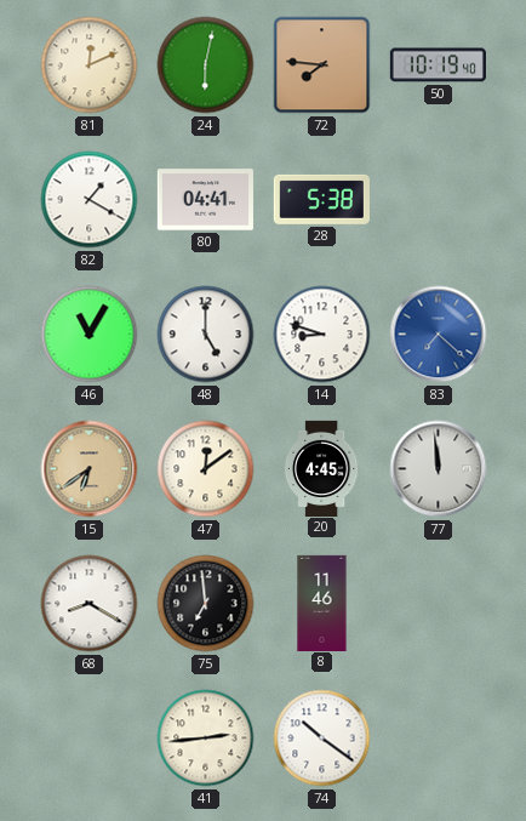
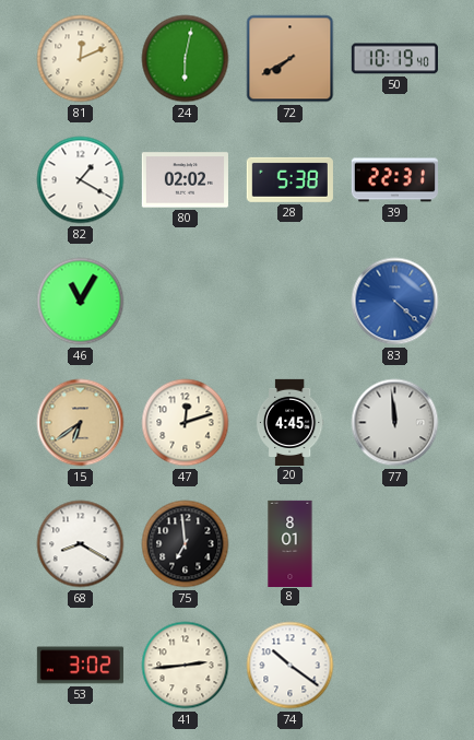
72: 7:46 -> 7:40 (291, 59)
80: 04:41 -> 02:02 (185, 180)
39: none -> 22:31 (394, 180)
48: 5:00 -> none (206, 335)
14: 8:48 -> none (322, 335)
83: 7:22 -> 4:22 (395, 302)
47: 12:09 -> 12:12 (186, 423)
8: 11:46 -> 8:01 (291, 543)
53: none -> 3:02 (80, 666)
